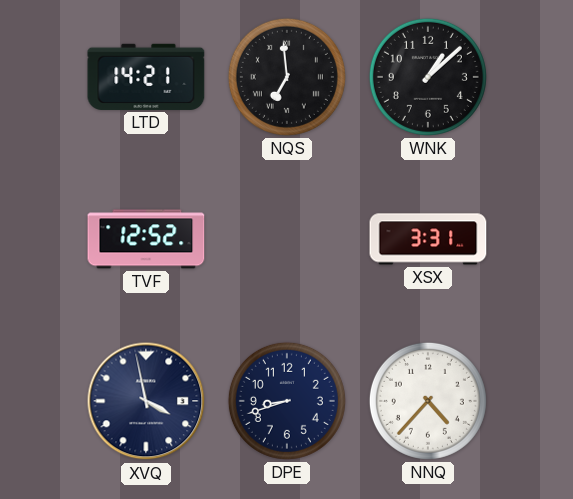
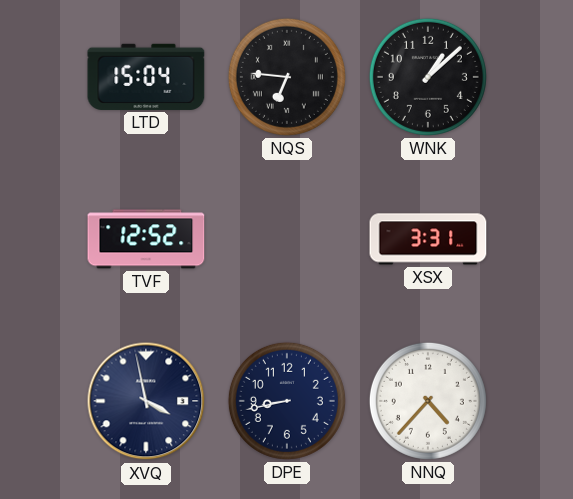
LTD: 14:21 -> 15:04 (146, 77)
NQS: 6:59 -> 6:46 (287, 77)
DPE: 8:42 -> 8:43 (287, 401)
